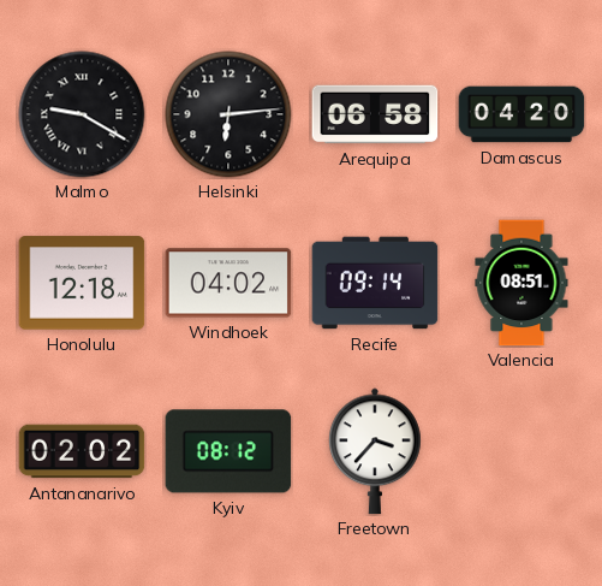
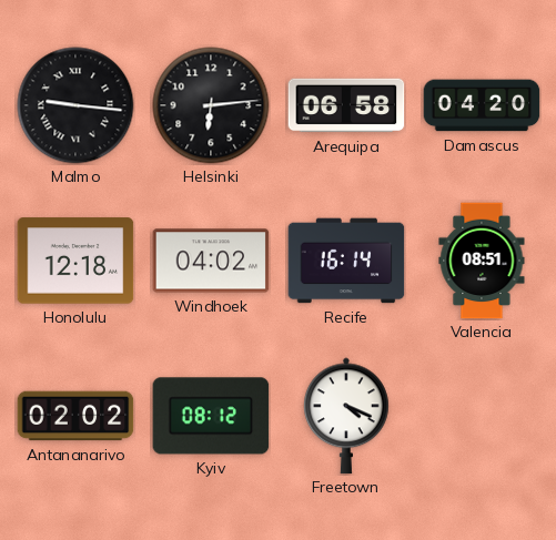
Malmo: 9:20 -> 9:16 (75, 105)
Recife: 09:14 -> 16:14 (346, 261)
Freetown: 3:37 -> 4:19 (347, 416)
